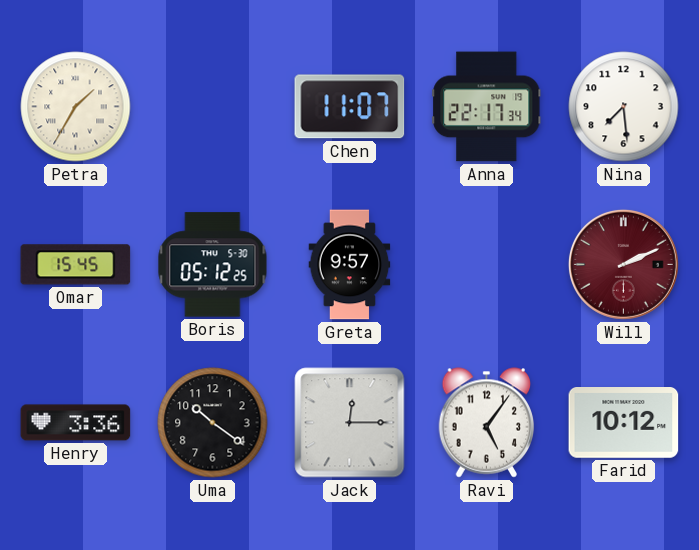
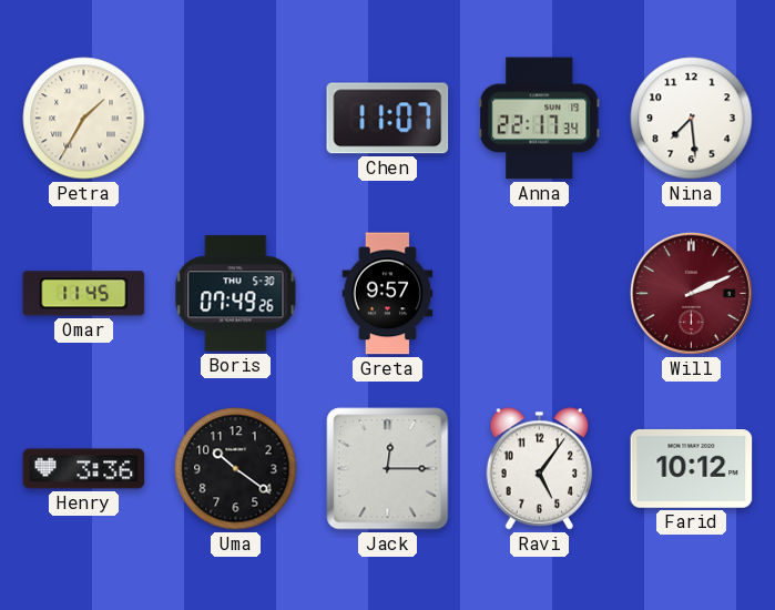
Omar: 15:45 -> 11:45 (84, 294)
Boris: 05:12 -> 07:49 (236, 294)
